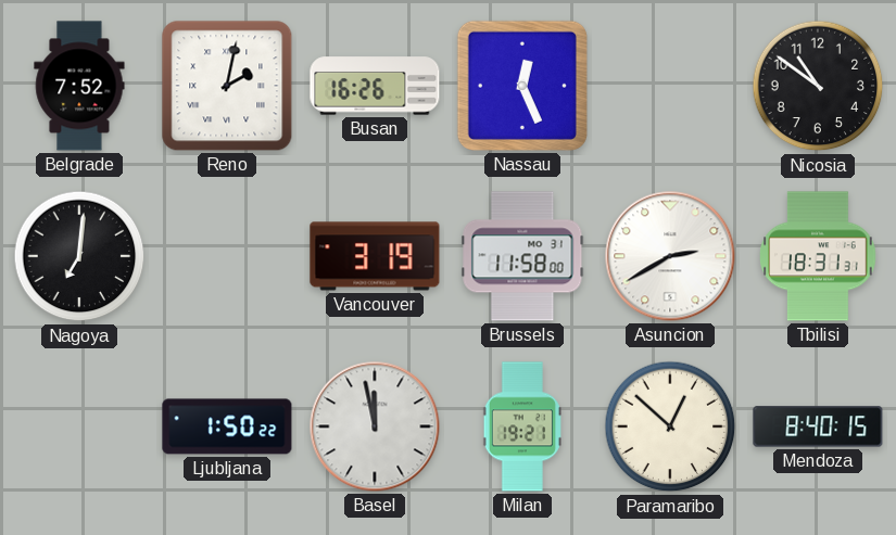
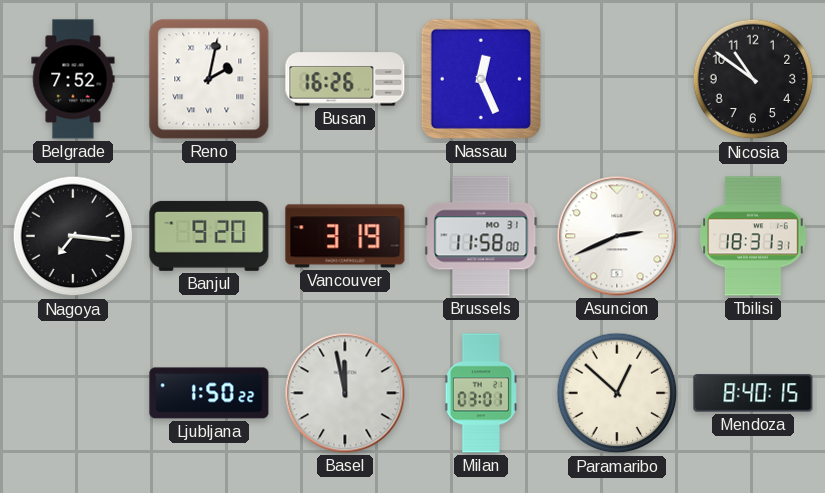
Nagoya: 7:01 -> 7:16 (73, 236)
Banjul: none -> 9:20 (209, 236)
Asuncion: 2:40 -> 2:41 (617, 236)
Milan: 19:21 -> 03:01 (481, 393)
